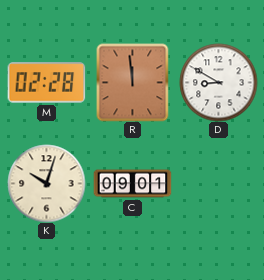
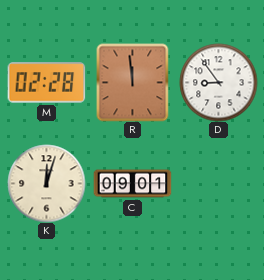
D: 8:50 -> 8:54 (218, 82)
K: 10:03 -> 12:03 (46, 183)
